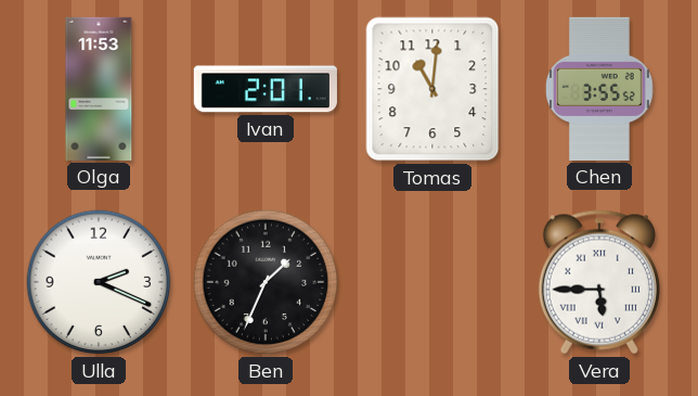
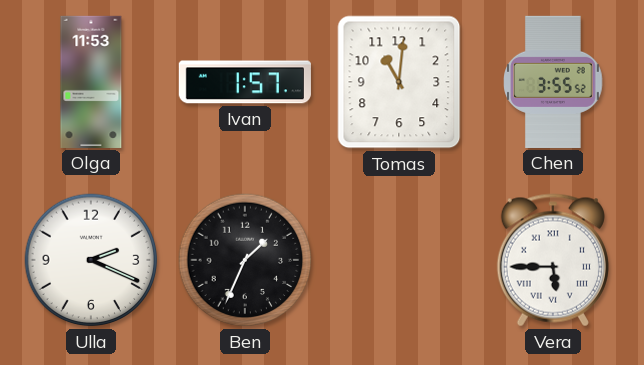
Ivan: 2:01 -> 1:57 (245, 82)
